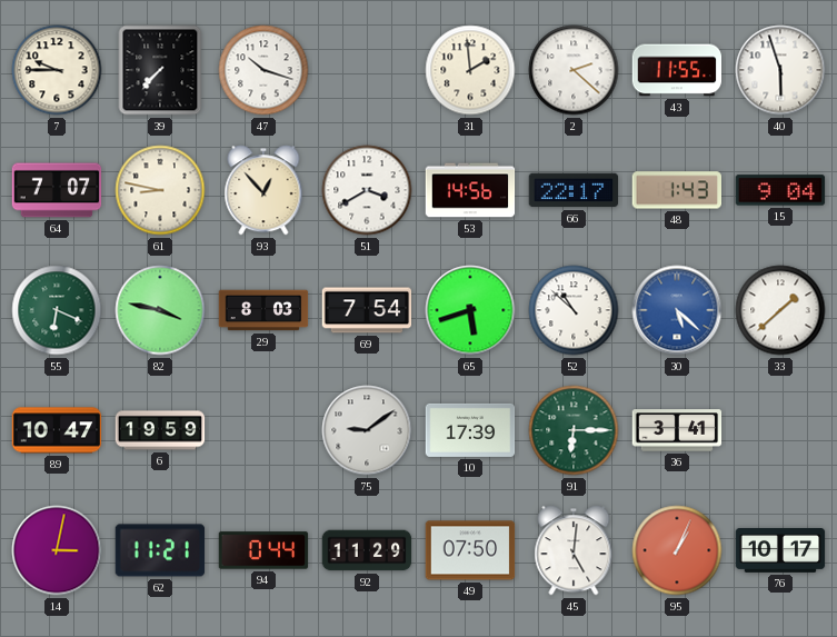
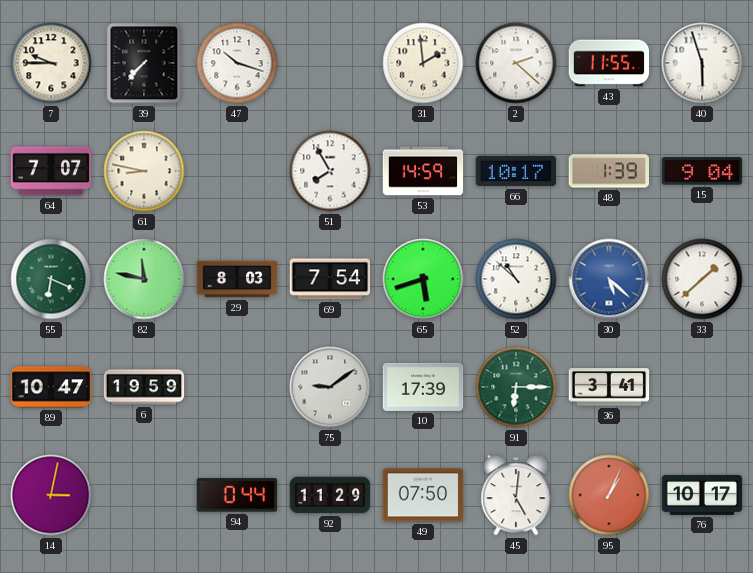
93: 12:53 -> none (263, 190)
51: 3:40 -> 7:55 (330, 171)
53: 14:56 -> 14:59 (423, 171)
66: 22:17 -> 10:17 (516, 171)
48: 1:43 -> 1:39 (608, 171)
82: 3:47 -> 11:47 (144, 279)
62: 11:21 -> none (160, 550)
